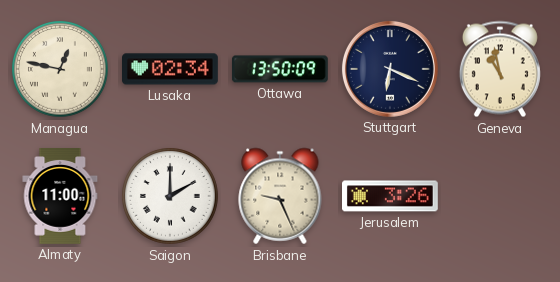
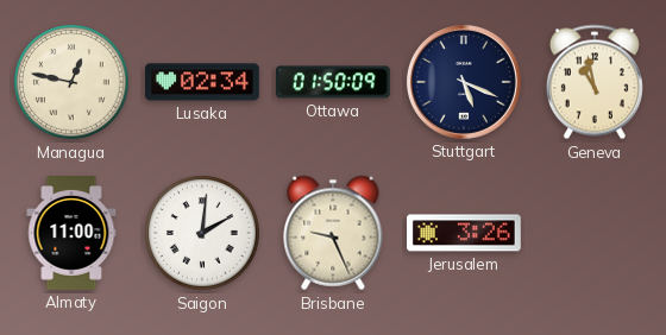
Ottawa: 13:50 -> 01:50 (333, 82)
Stuttgart: 6:19 -> 5:19 (464, 82)
Saigon: 2:00 -> 2:01 (203, 234)
